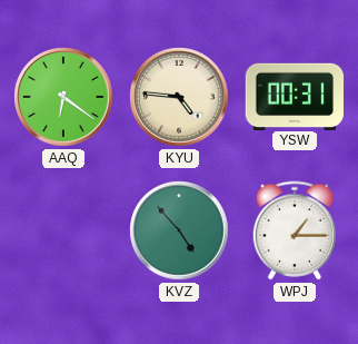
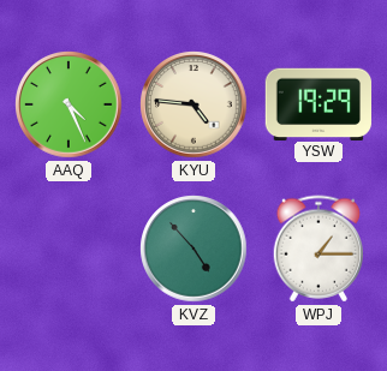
AAQ: 6:21 -> 4:26 (69, 104)
YSW: 00:31 -> 19:29 (317, 103)
